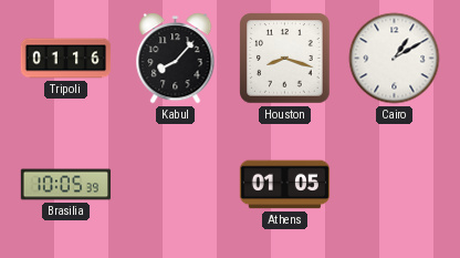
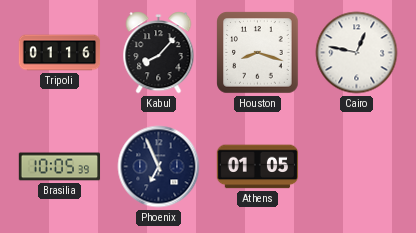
Cairo: 1:10 -> 12:47 (357, 53)
Phoenix: none -> 6:56 (159, 167)
